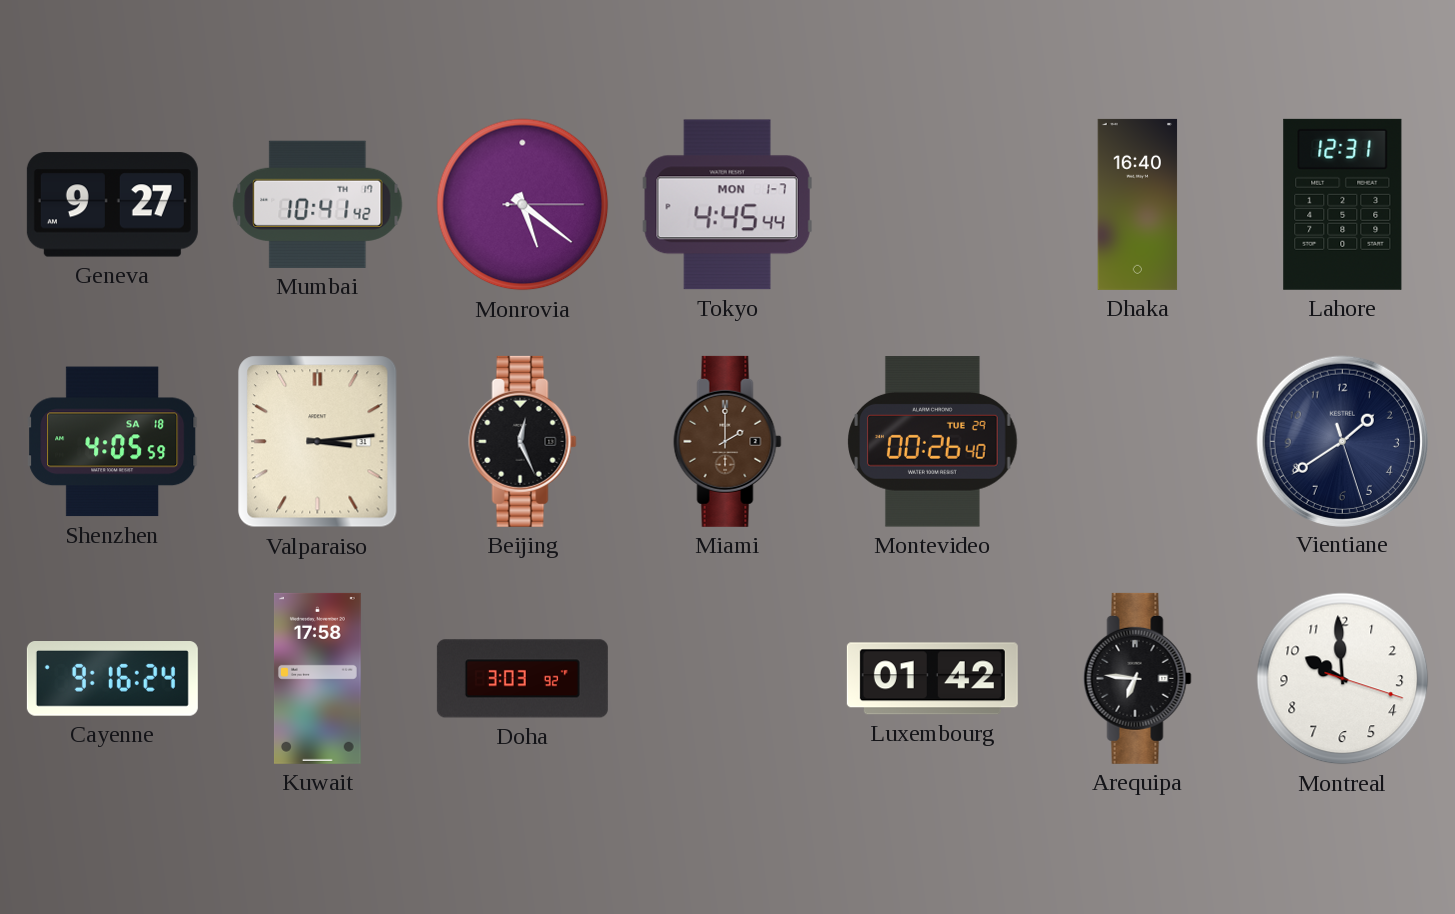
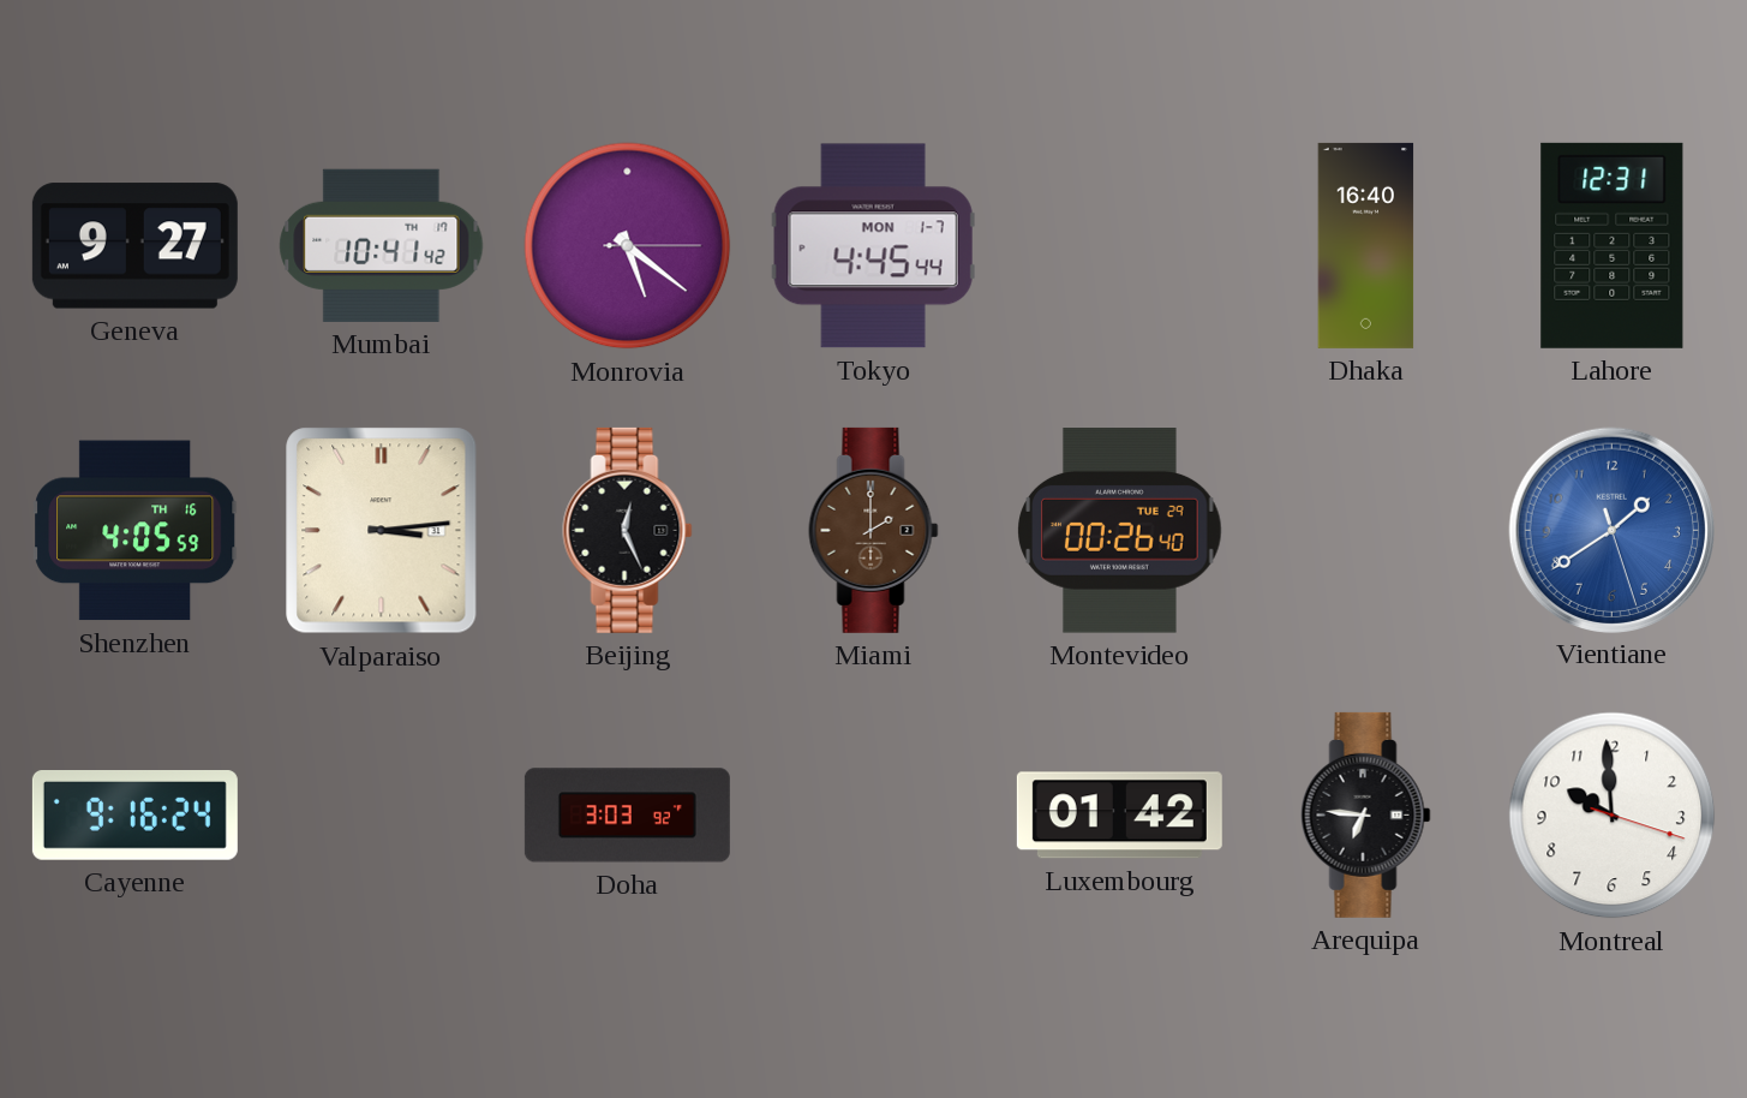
Shenzhen date: SA 18 -> TH 16 (136, 531)
Vientiane dial: navy -> blue (1611, 530)
Kuwait: 17:58 -> none (317, 678)
